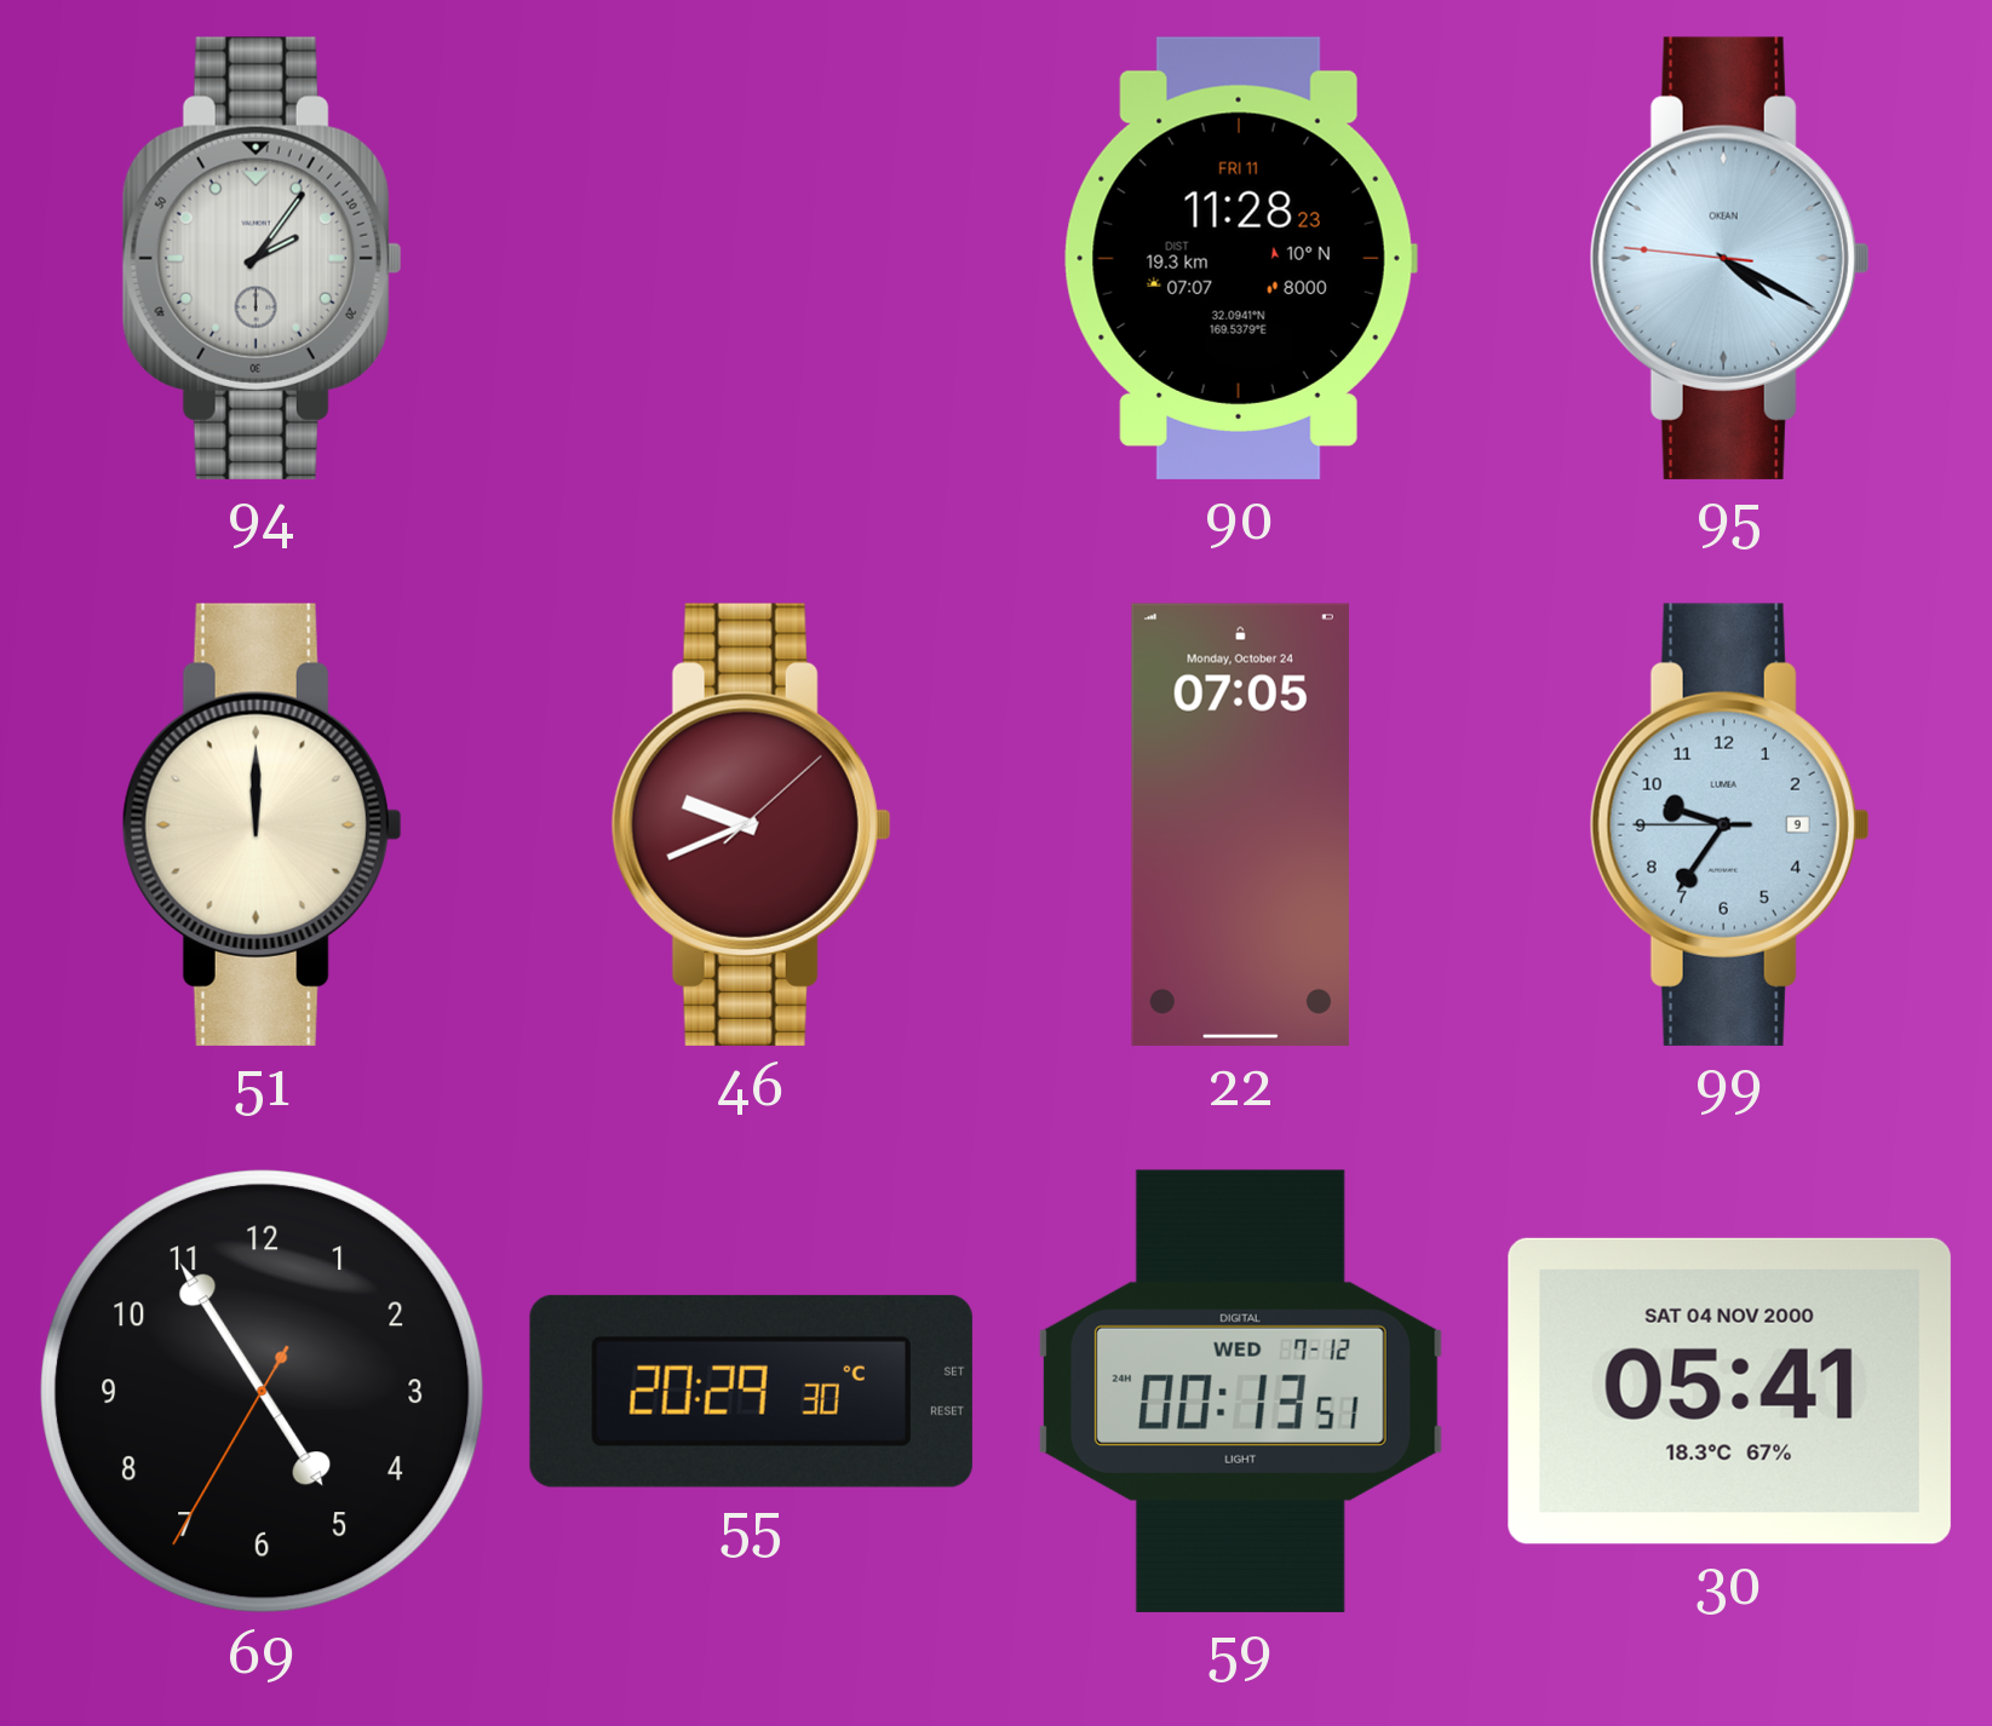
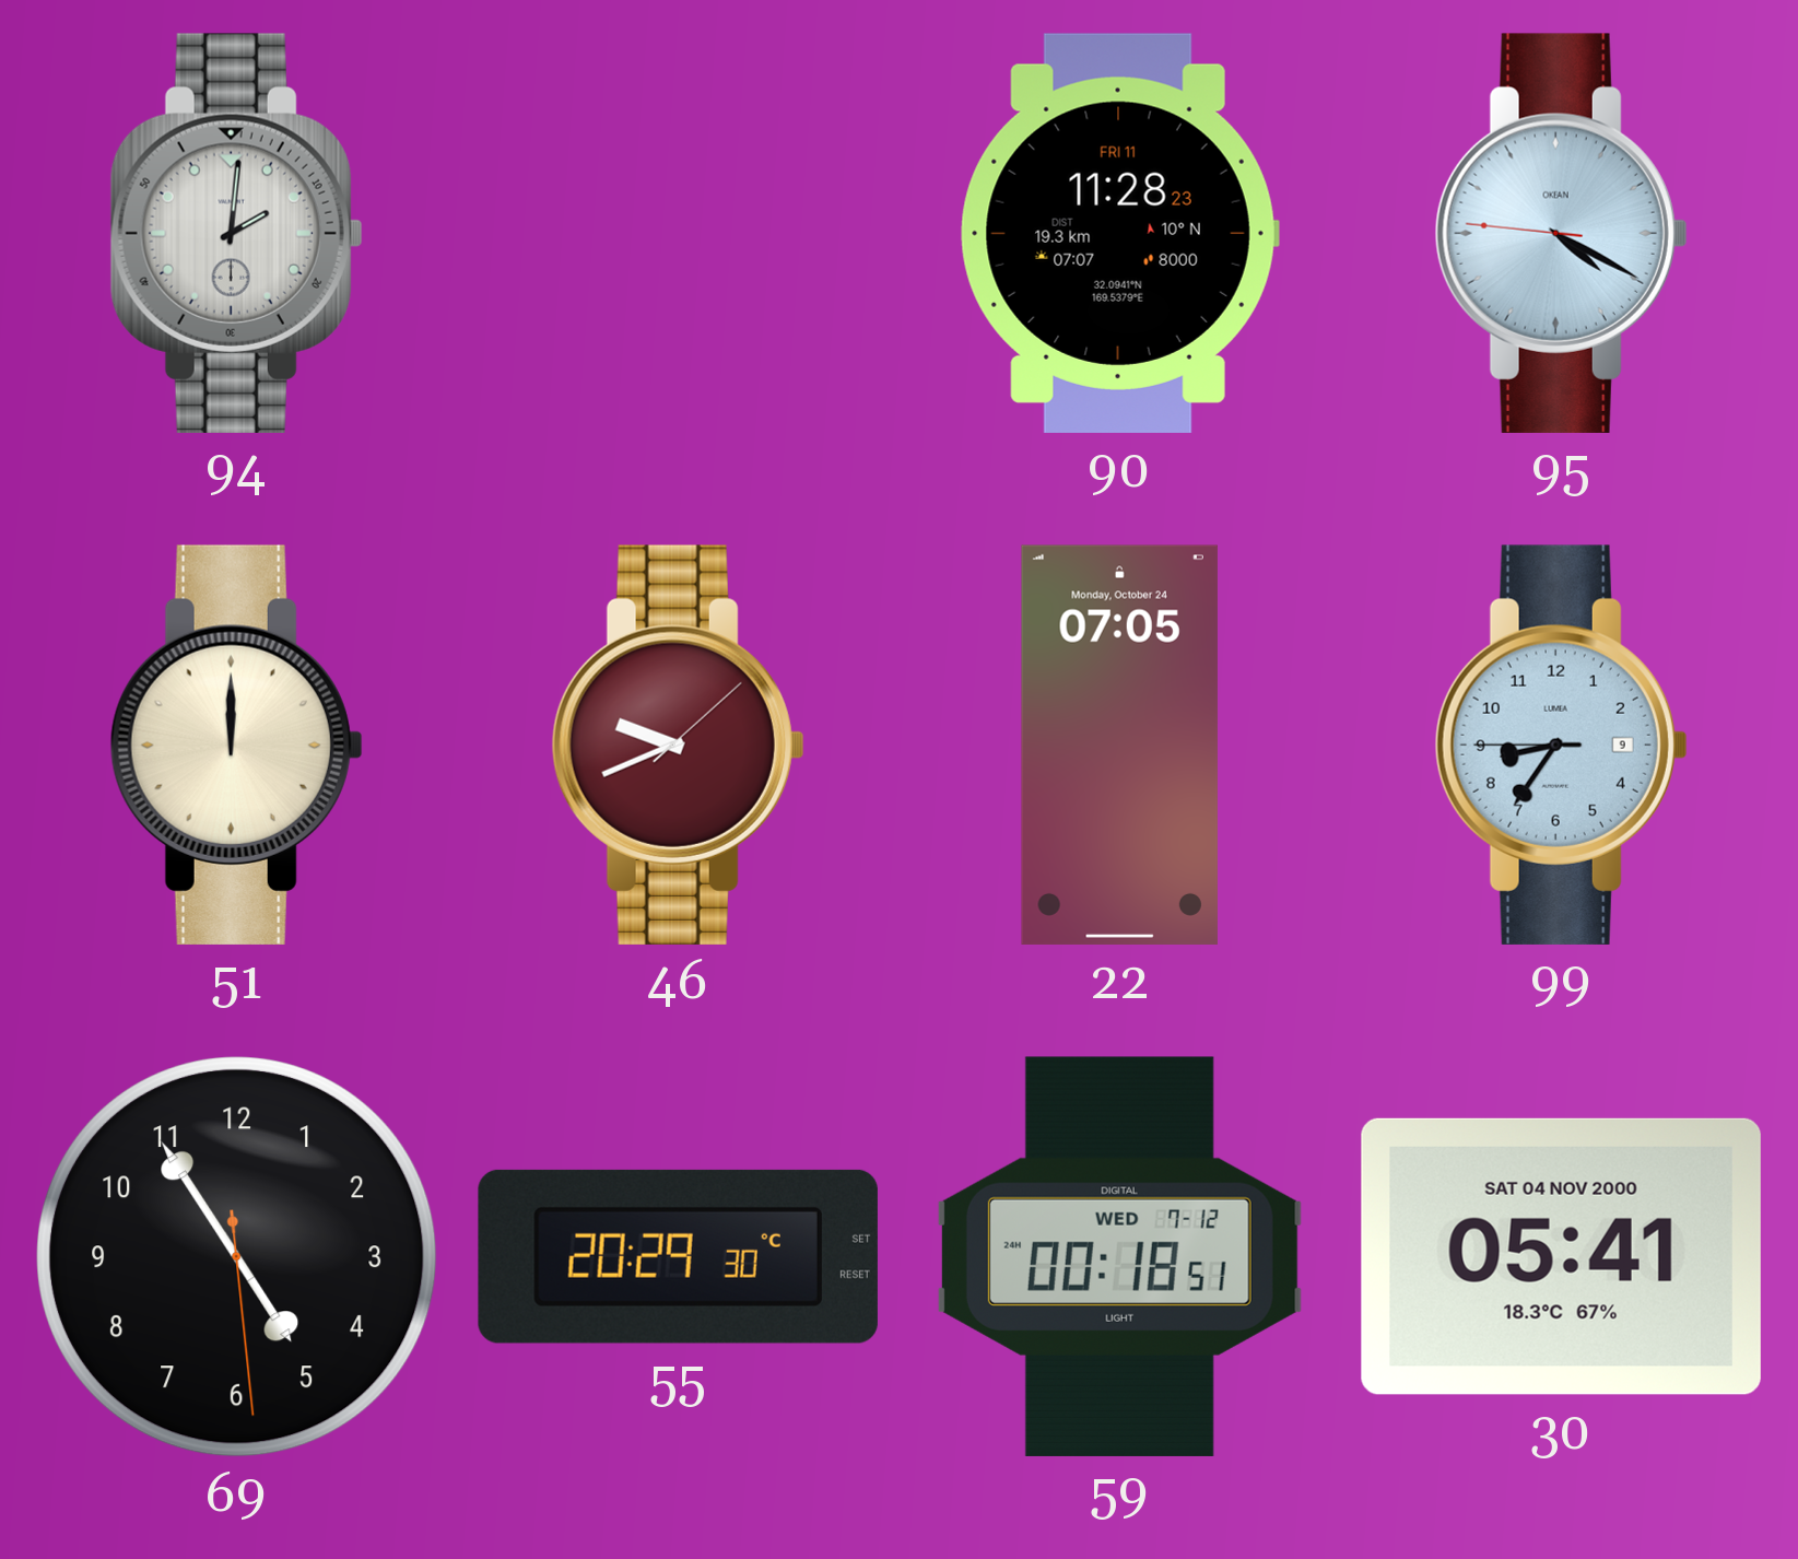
94: 2:06 -> 2:01 (236, 233)
99: 9:35 -> 8:35 (1561, 745)
69: 4:54:35 -> 4:54:29 (237, 1257)
59: 00:13 -> 00:18 (1119, 1256)
